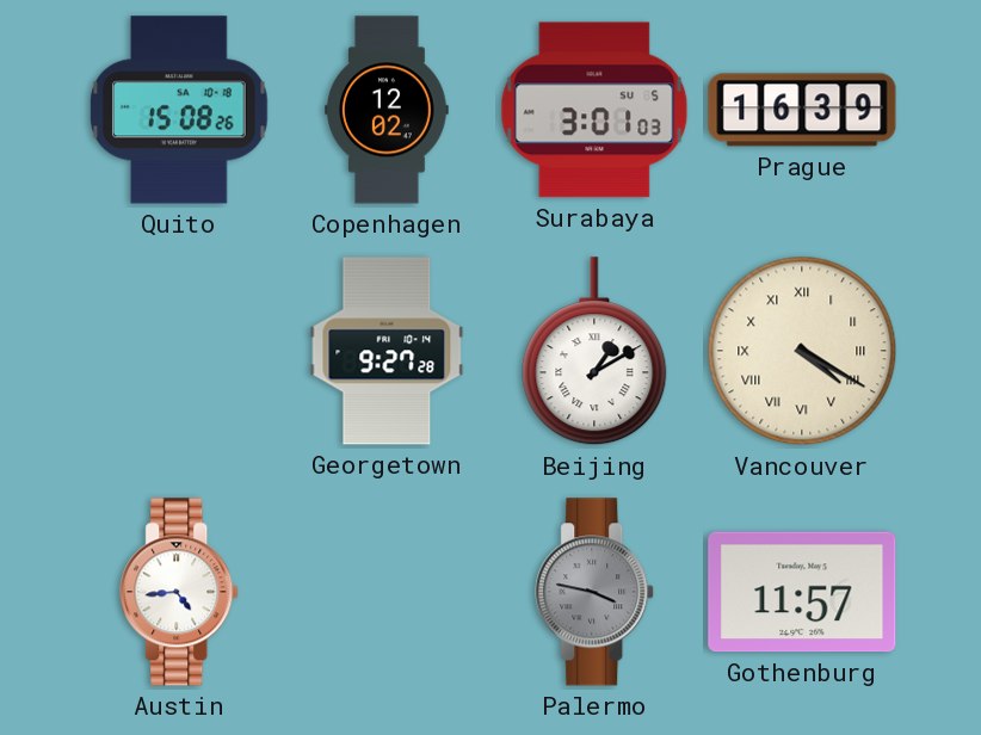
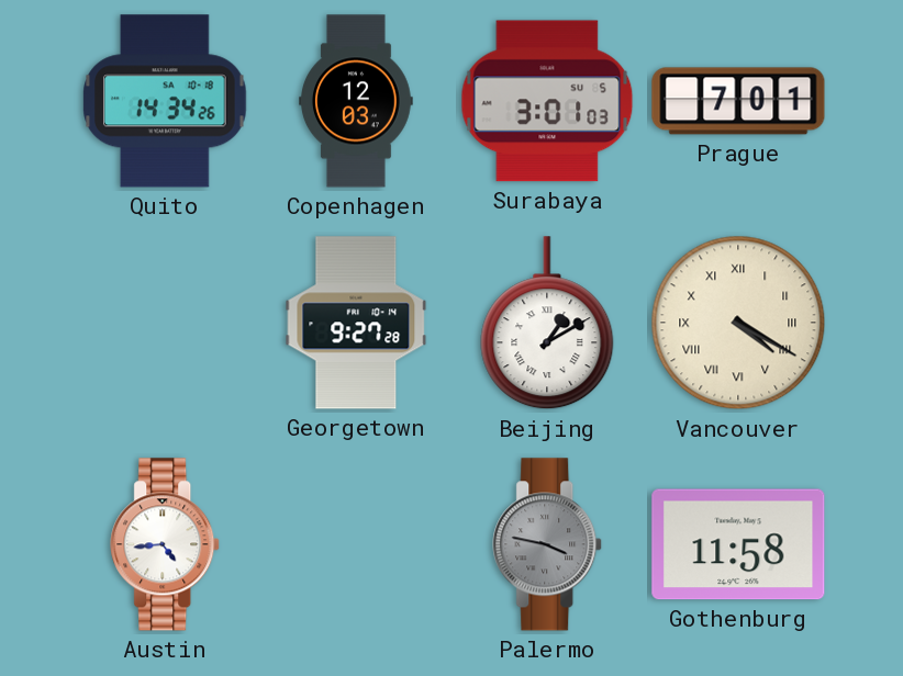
Quito: 15:08 -> 14:34 (165, 101)
Copenhagen: 12:02 -> 12:03 (357, 101)
Prague: 16:39 -> 7:01 (738, 101)
Gothenburg: 11:57 -> 11:58 (738, 544)
